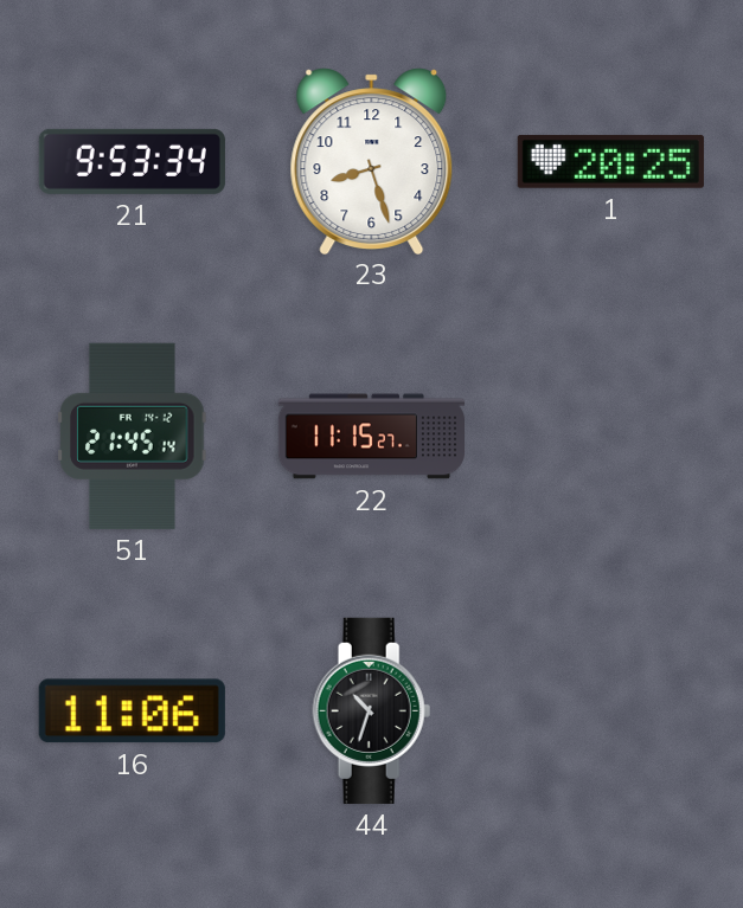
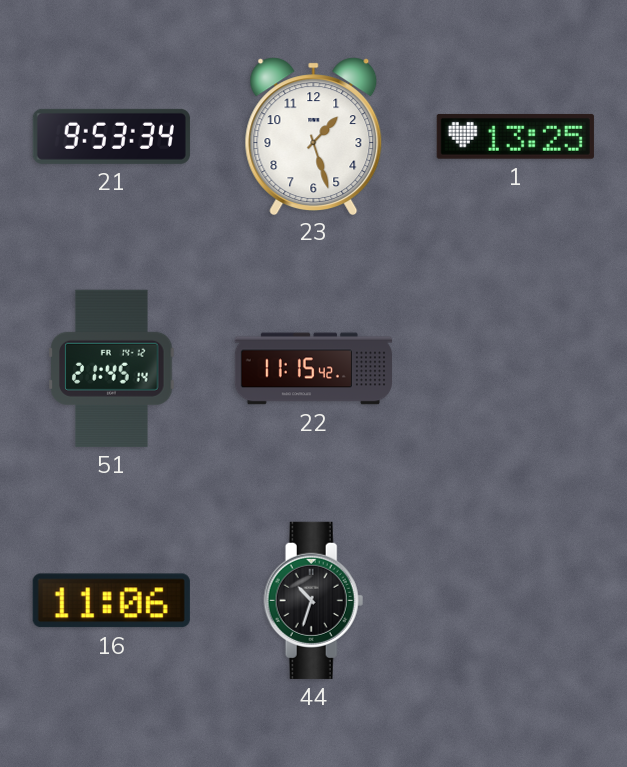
23: 8:27 -> 1:27 (314, 136)
1: 20:25 -> 13:25 (515, 136)
22: 11:15:27 -> 11:15:42 (313, 369)
